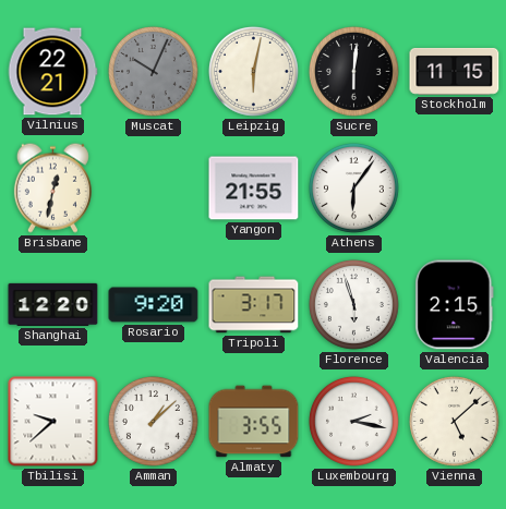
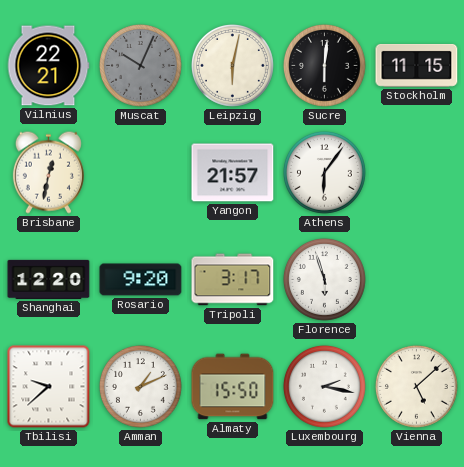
Yangon: 21:55 -> 21:57 (233, 173)
Valencia: 2:15 -> none (455, 305)
Amman: 1:08 -> 1:11 (140, 386)
Almaty: 3:55 -> 15:50 (233, 387)
